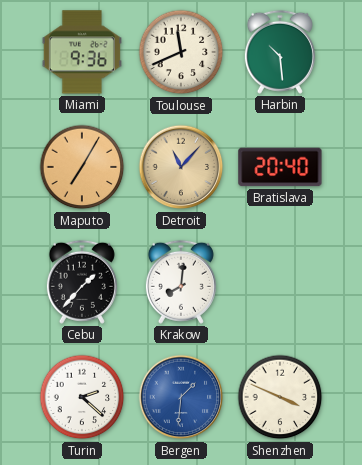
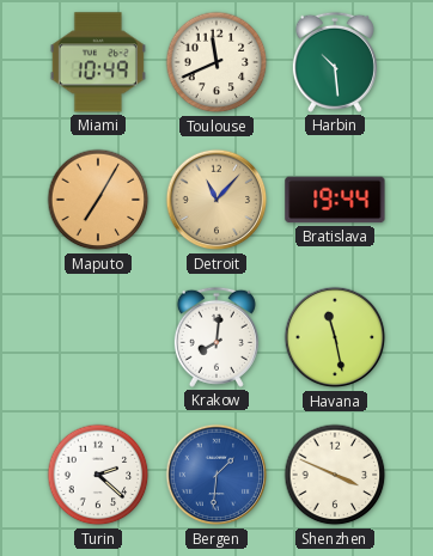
Miami: 9:36 -> 10:49 (98, 62)
Bratislava: 20:40 -> 19:44 (335, 200)
Cebu: 1:37 -> none (82, 282)
Havana: none -> 11:28 (335, 337)
